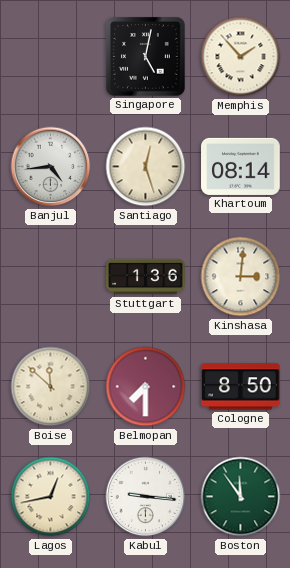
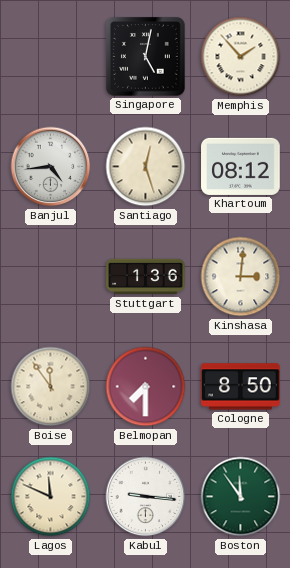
Khartoum: 08:14 -> 08:12 (241, 166)
Boise: 11:52 -> 11:54 (51, 387)
Lagos: 12:43 -> 11:49 (51, 497)
